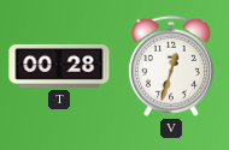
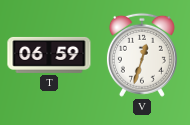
T: 00:28 -> 06:59 (49, 55)
